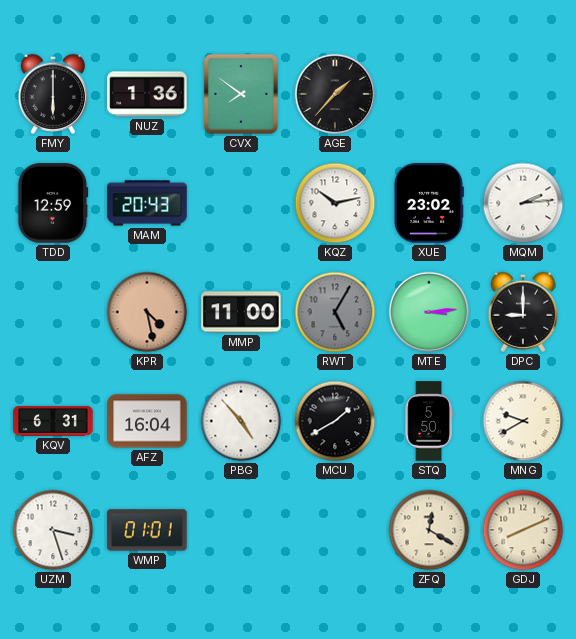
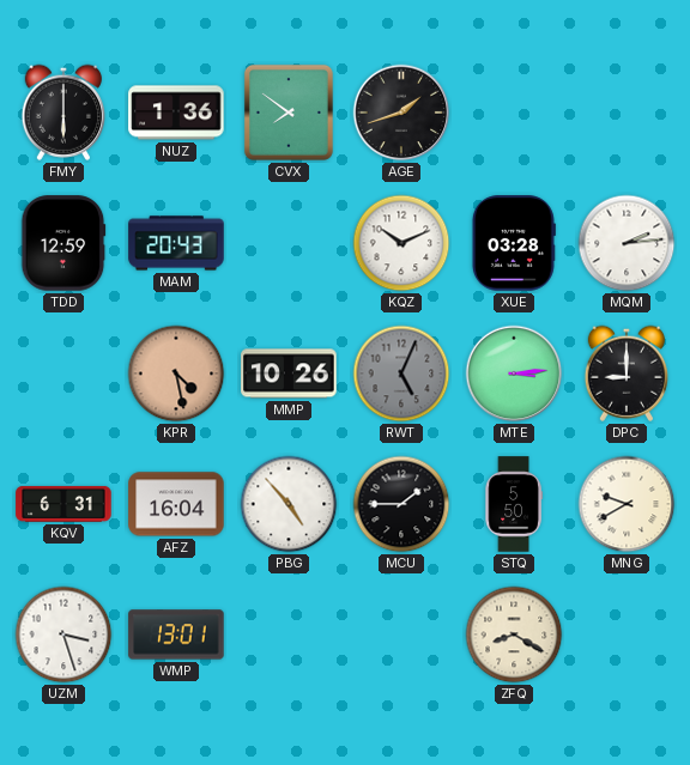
AGE: 1:37 -> 1:42 (401, 113)
KQZ: 10:13 -> 10:11 (401, 243)
XUE: 23:02 -> 03:28 (513, 243)
MMP: 11:00 -> 10:26 (289, 374)
RWT: 5:05 -> 5:04 (401, 374)
MCU: 1:40 -> 1:45 (401, 504)
WMP: 01:01 -> 13:01 (176, 635)
ZFQ: 12:20 -> 8:20 (514, 635)
GDJ: 8:11 -> none (523, 530)
